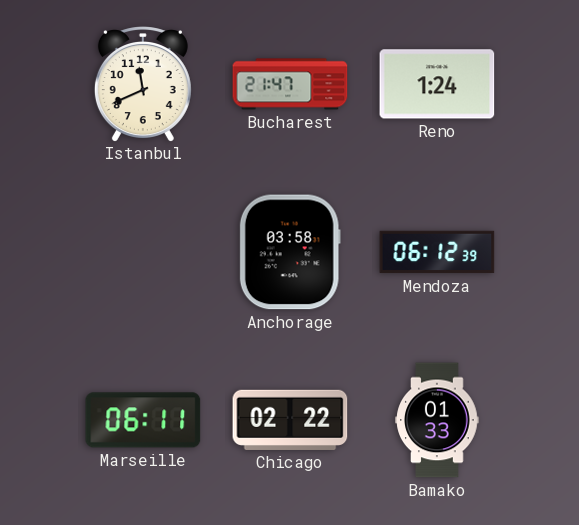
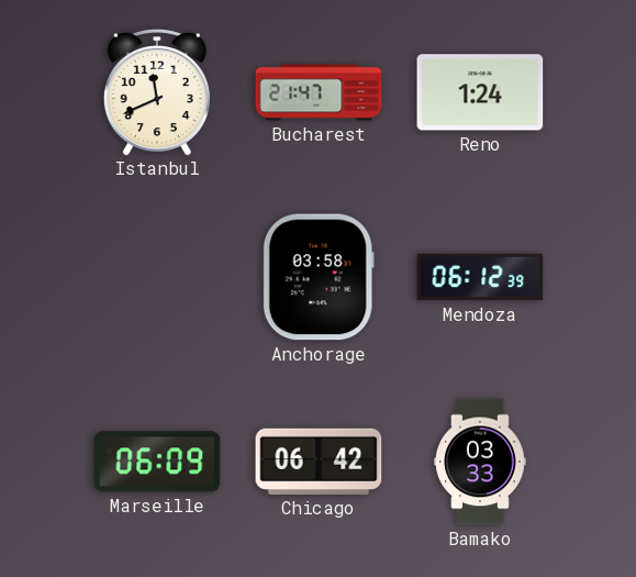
Marseille: 06:11 -> 06:09 (157, 462)
Chicago: 02:22 -> 06:42 (319, 462)
Bamako: 01:33 -> 03:33 (480, 462)
